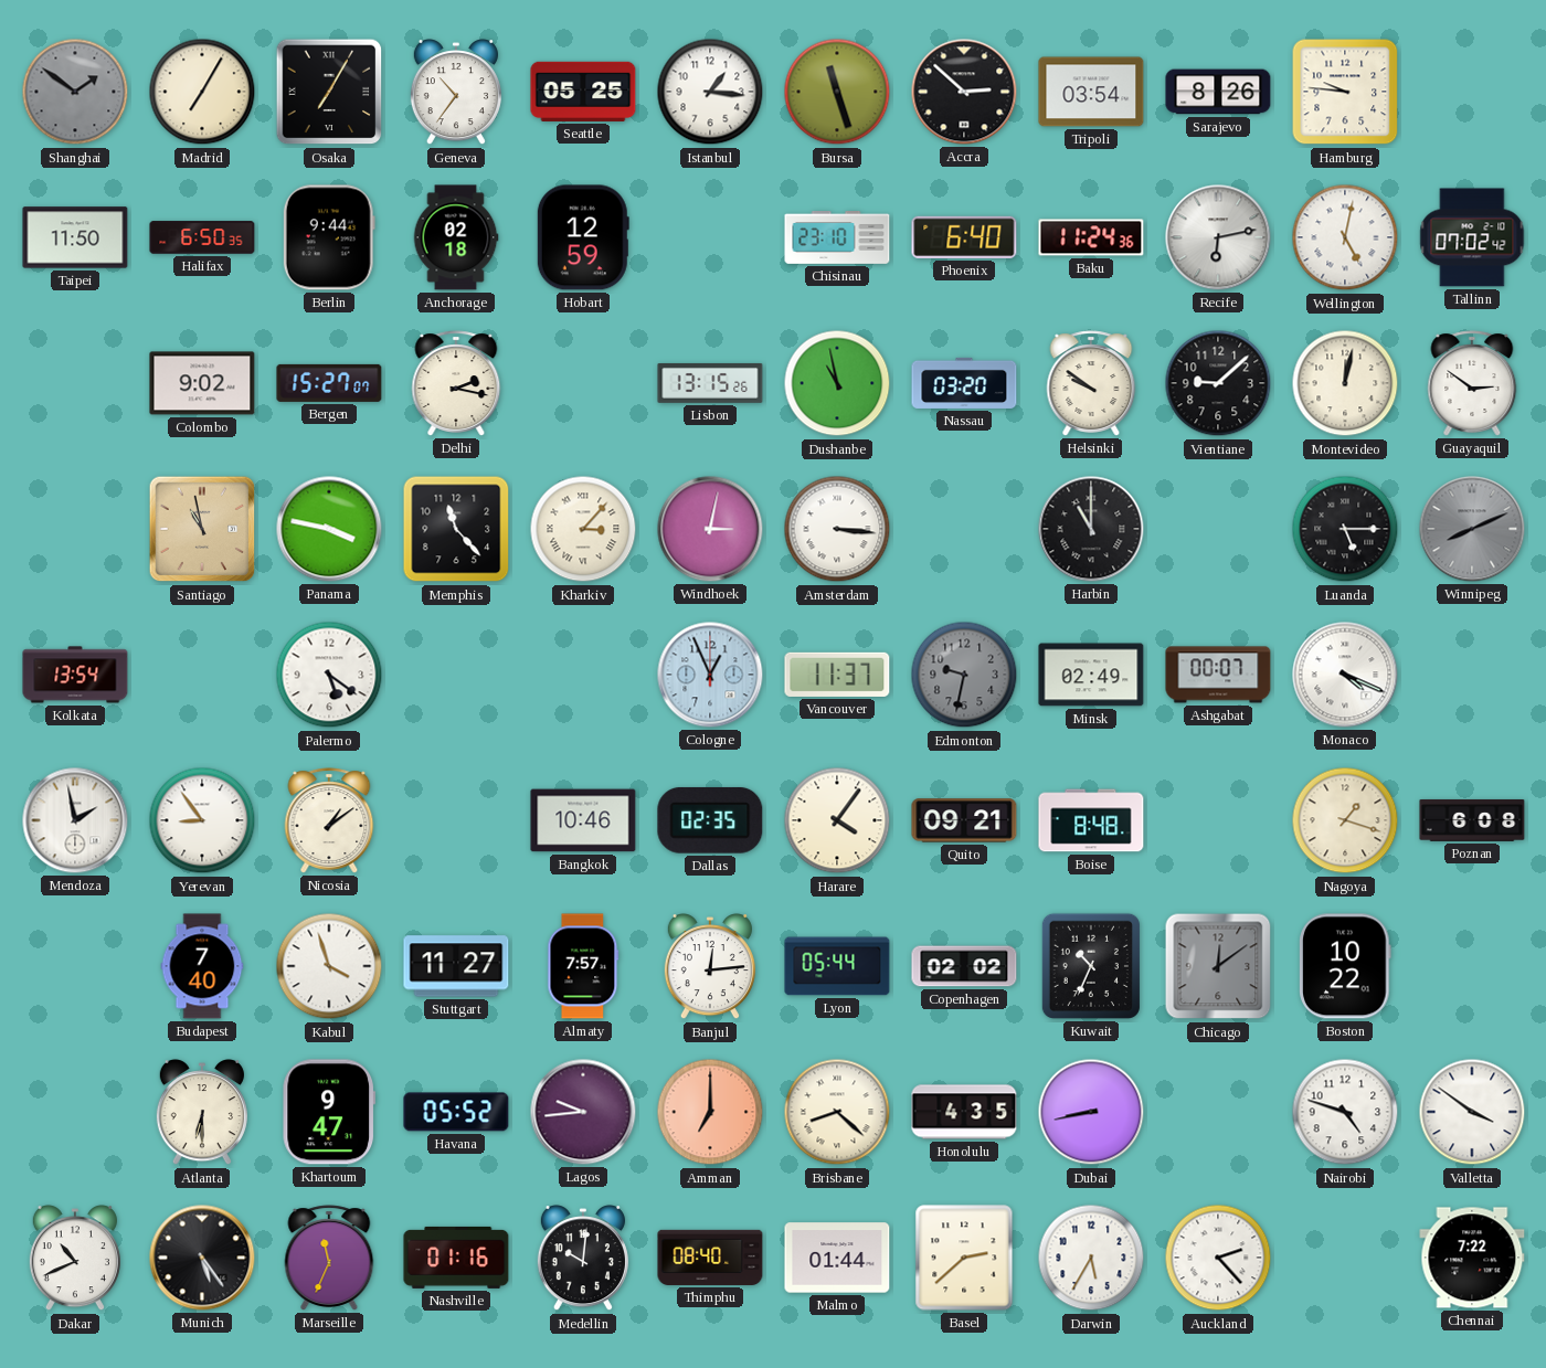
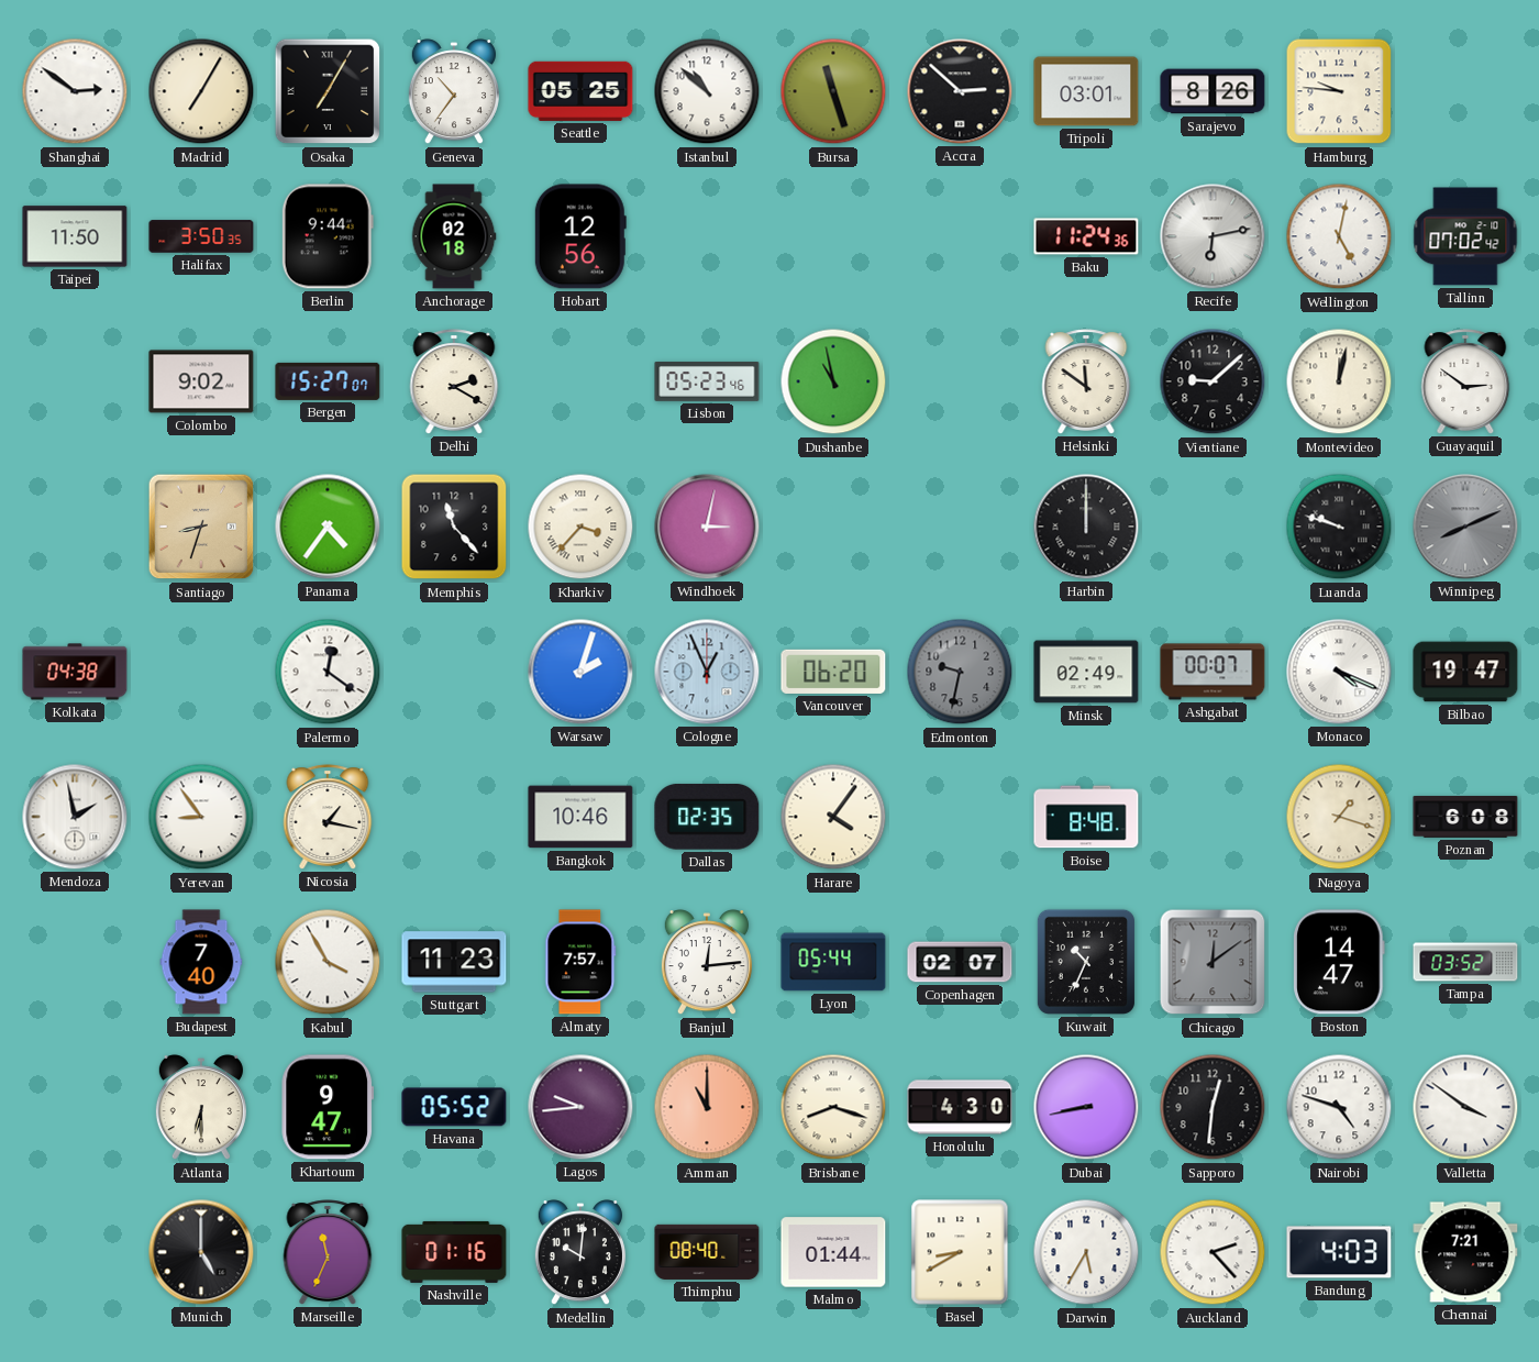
Shanghai: 1:51 -> 2:51 (75, 91)
Shanghai dial: grey -> white (75, 91)
Istanbul: 1:16 -> 10:52 (707, 91)
Tripoli: 03:54 -> 03:01 (1086, 91)
Halifax: 6:50 -> 3:50 (201, 236)
Hobart: 12:59 -> 12:56 (580, 236)
Chisinau: 23:10 -> none (837, 237)
Phoenix: 6:40 -> none (964, 237)
Delhi: 2:17 -> 2:20 (454, 381)
Lisbon: 13:15 -> 05:23 (707, 381)
Nassau: 03:20 -> none (964, 383)
Helsinki: 9:51 -> 11:51 (1086, 381)
Santiago: 10:58 -> 8:33 (201, 527)
Panama: 3:47 -> 4:36 (328, 527)
Kharkiv: 3:07 -> 3:37 (580, 527)
Amsterdam: 3:16 -> none (837, 529)
Harbin: 11:00 -> 12:00 (1086, 527)
Luanda: 5:15 -> 9:48 (1339, 527)
Kolkata: 13:54 -> 04:38 (75, 672)
Palermo: 5:21 -> 12:21 (328, 672)
Warsaw: none -> 2:03 (580, 672)
Vancouver: 11:37 -> 06:20 (833, 672)
Bilbao: none -> 19:47 (1465, 672)
Nicosia: 1:09 -> 1:17 (328, 817)
Quito: 09:21 -> none (964, 820)
Kabul: 3:57 -> 3:55 (328, 962)
Stuttgart: 11:27 -> 11:23 (454, 962)
Copenhagen: 02:02 -> 02:07 (960, 962)
Boston: 10:22 -> 14:47 (1340, 962)
Tampa: none -> 03:52 (1465, 962)
Amman: 7:00 -> 11:00 (707, 1107)
Brisbane: 8:22 -> 8:18 (833, 1107)
Honolulu: 4:35 -> 4:30 (960, 1107)
Sapporo: none -> 12:31 (1213, 1107)
Dakar: 10:41 -> none (75, 1259)
Munich: 5:24 -> 5:00 (201, 1252)
Basel: 2:38 -> 8:40 (960, 1252)
Bandung: none -> 4:03 (1339, 1252)
Chennai: 7:22 -> 7:21 (1465, 1252)
